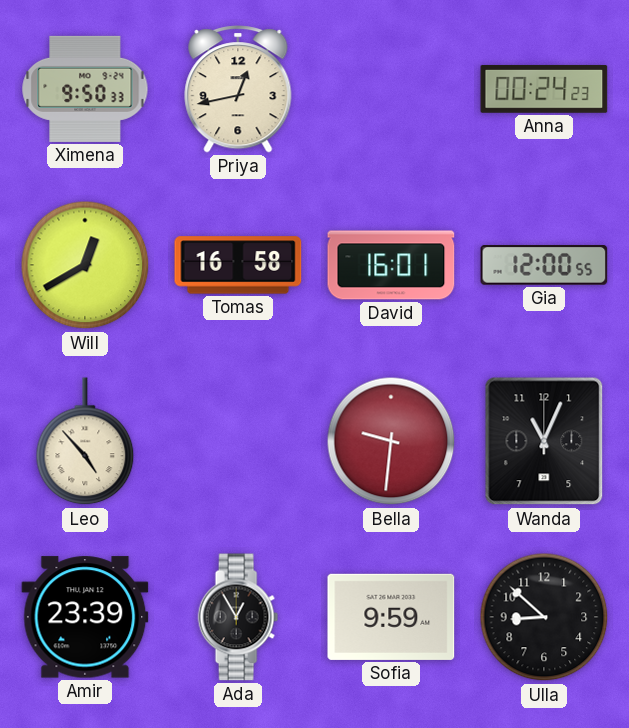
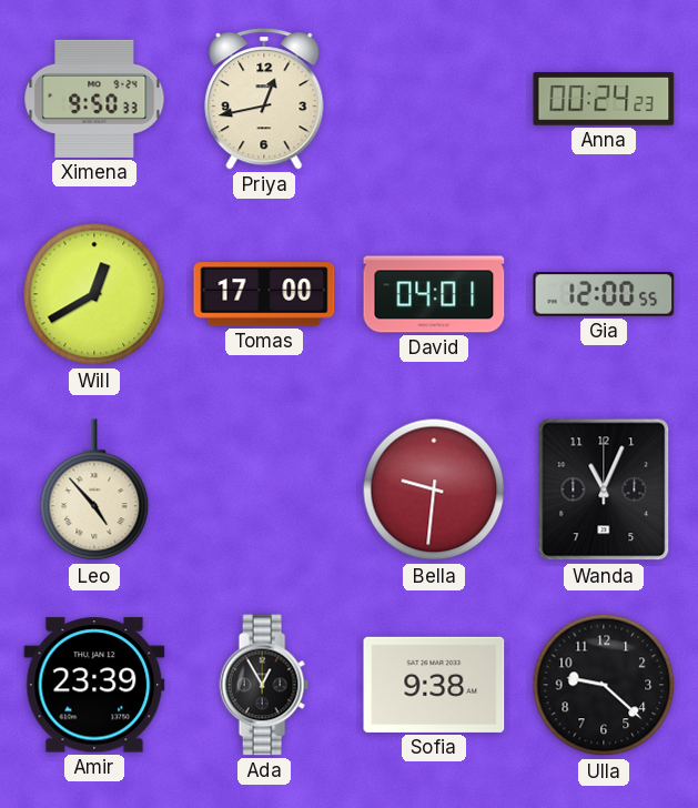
Tomas: 16:58 -> 17:00 (264, 294)
David: 16:01 -> 04:01 (434, 294)
Sofia: 9:59 -> 9:38 (434, 685)
Ulla: 8:52 -> 9:22 (604, 685)
